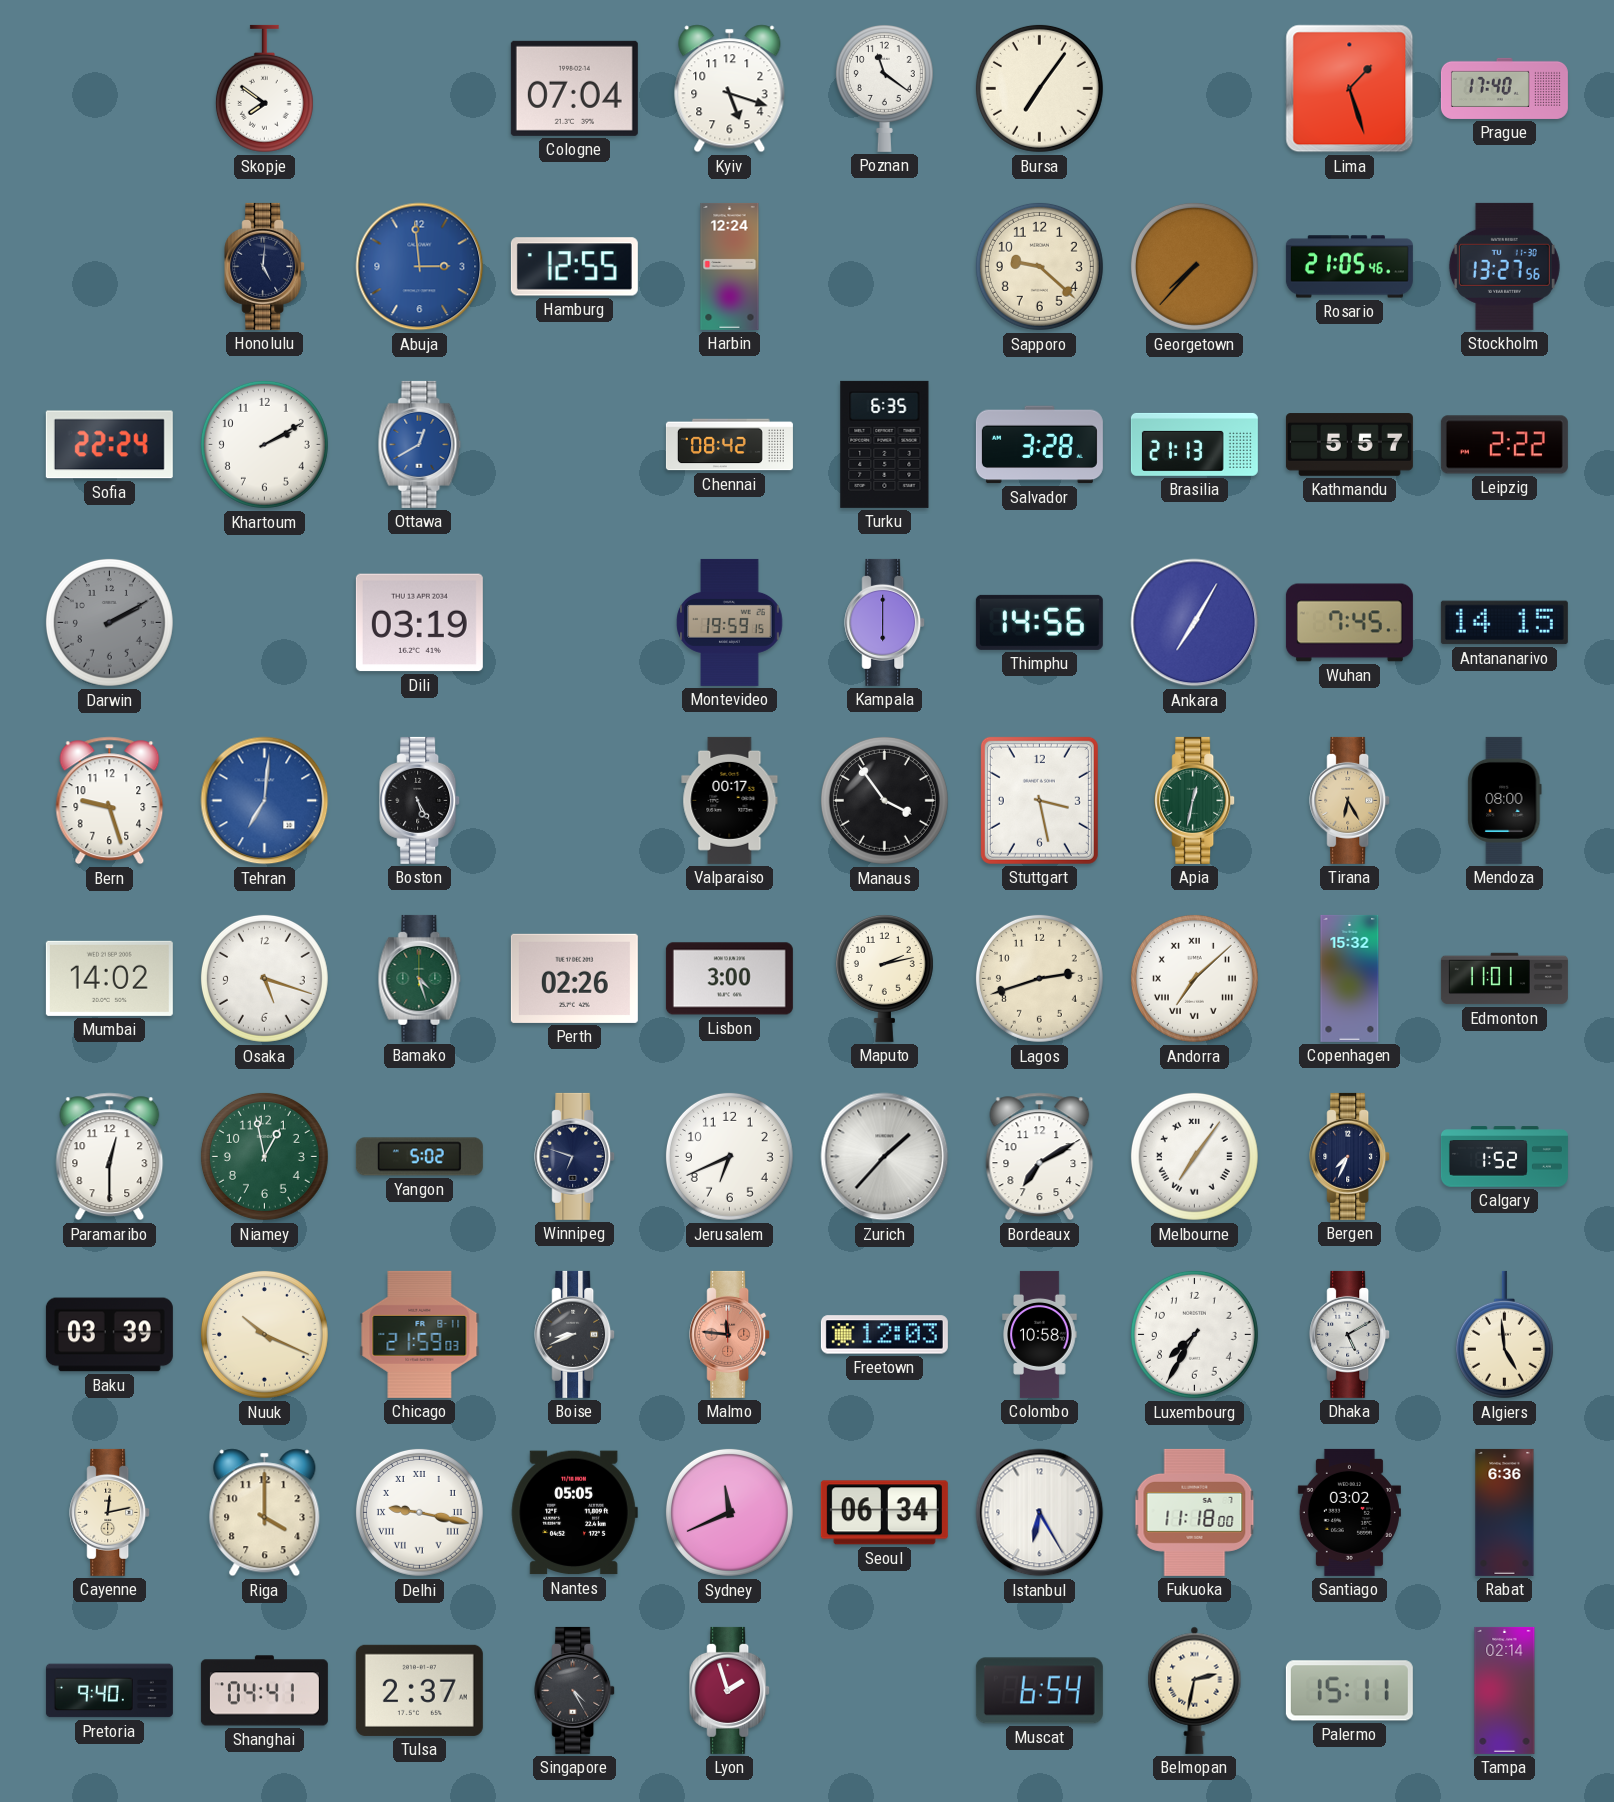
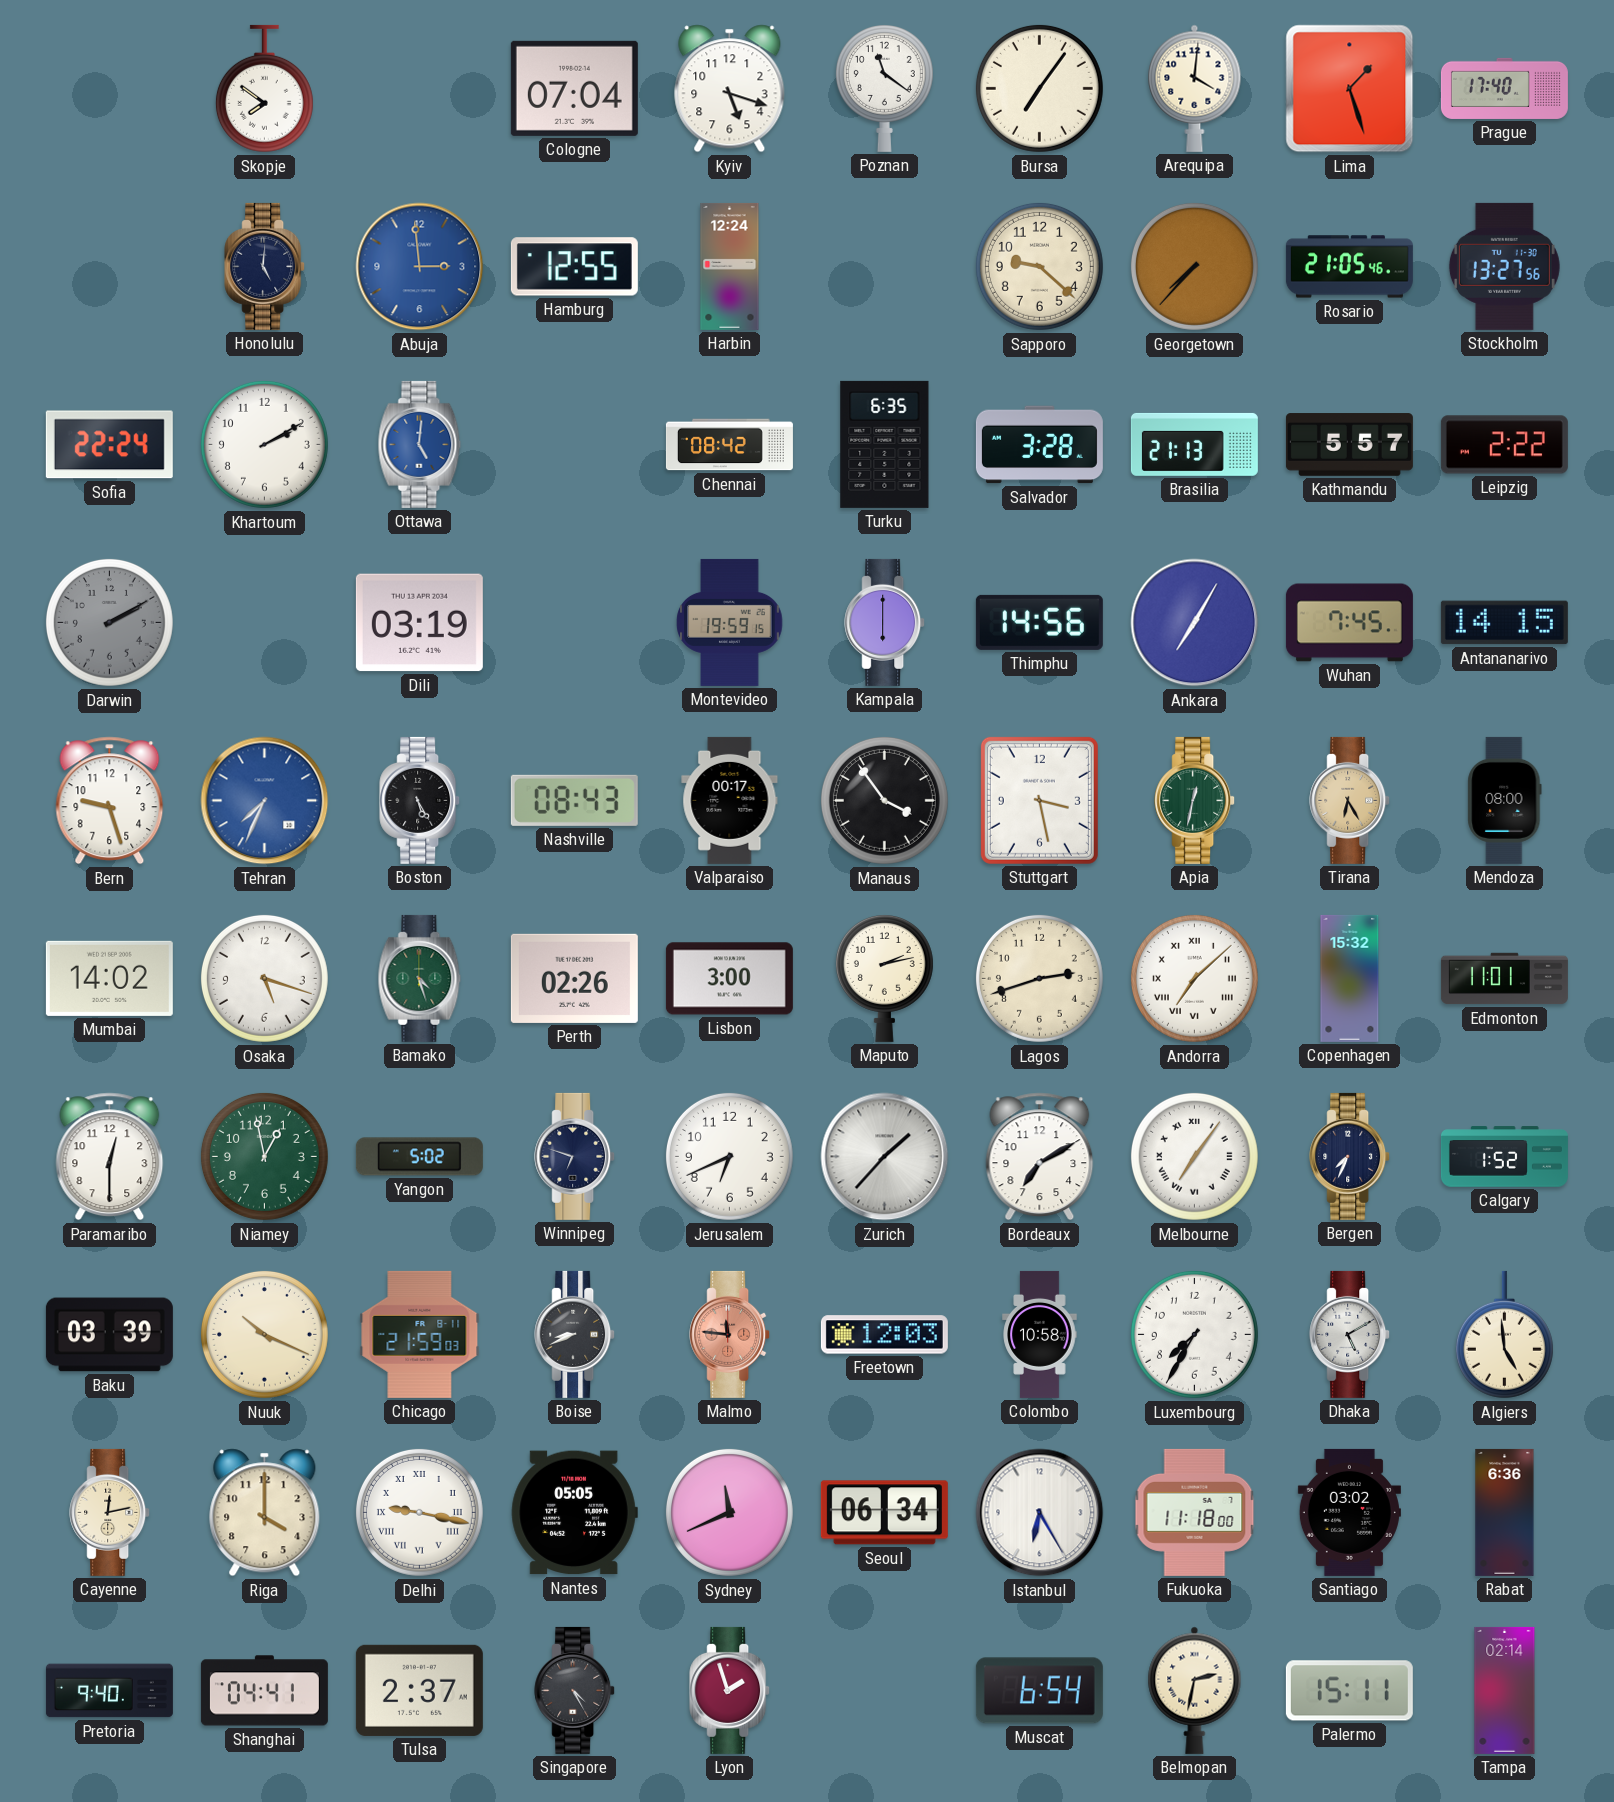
Arequipa: none -> 4:01 (1195, 88)
Ottawa: 12:40 -> 5:01 (420, 444)
Tehran: 7:01 -> 7:34 (265, 801)
Nashville: none -> 08:43 (574, 800)
